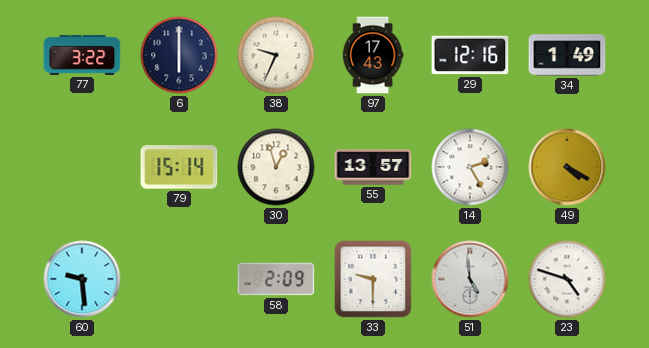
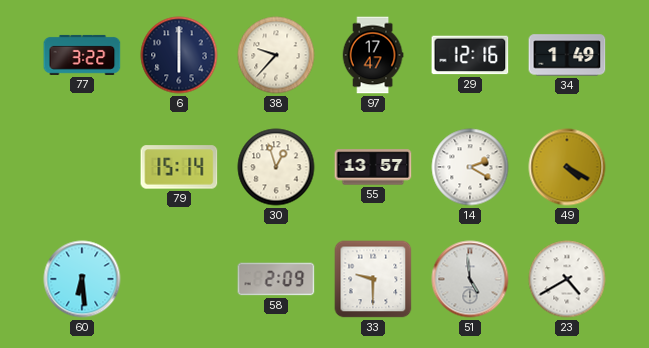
38: 9:34 -> 9:37 (276, 55)
97: 17:43 -> 17:47 (373, 55)
14: 2:25 -> 2:20 (470, 167)
60: 9:29 -> 6:29 (82, 279)
23: 4:48 -> 4:40 (567, 279)
